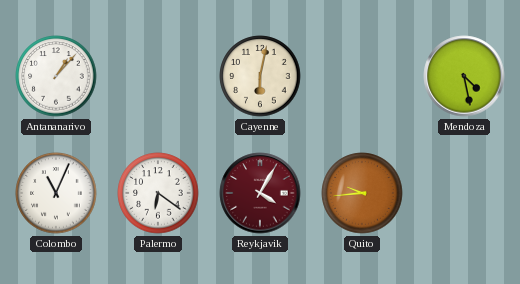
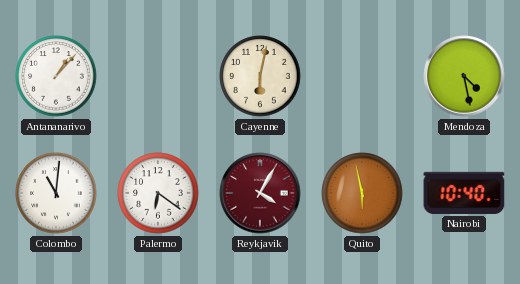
Colombo: 11:04 -> 11:01 (56, 193)
Quito: 9:44 -> 5:58 (362, 193)
Nairobi: none -> 10:40 (464, 193)
